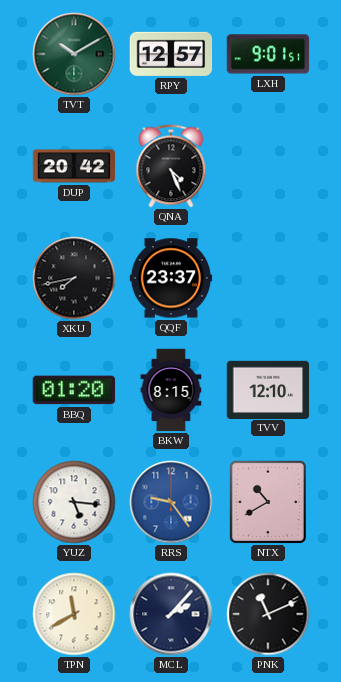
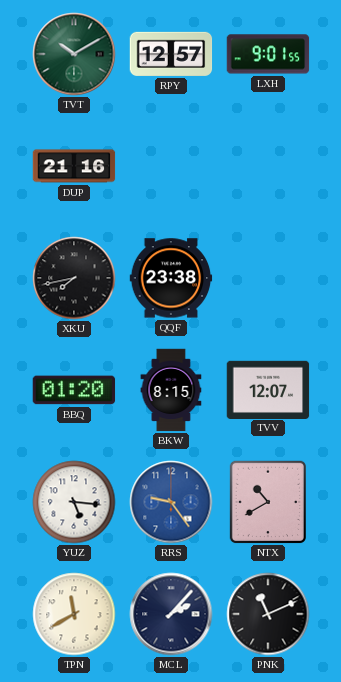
LXH: 9:01:51 -> 9:01:55 (268, 54)
DUP: 20:42 -> 21:16 (74, 166)
QNA: 4:26 -> none (171, 166)
QQF: 23:37 -> 23:38 (171, 278)
TVV: 12:10 -> 12:07 (268, 389)
